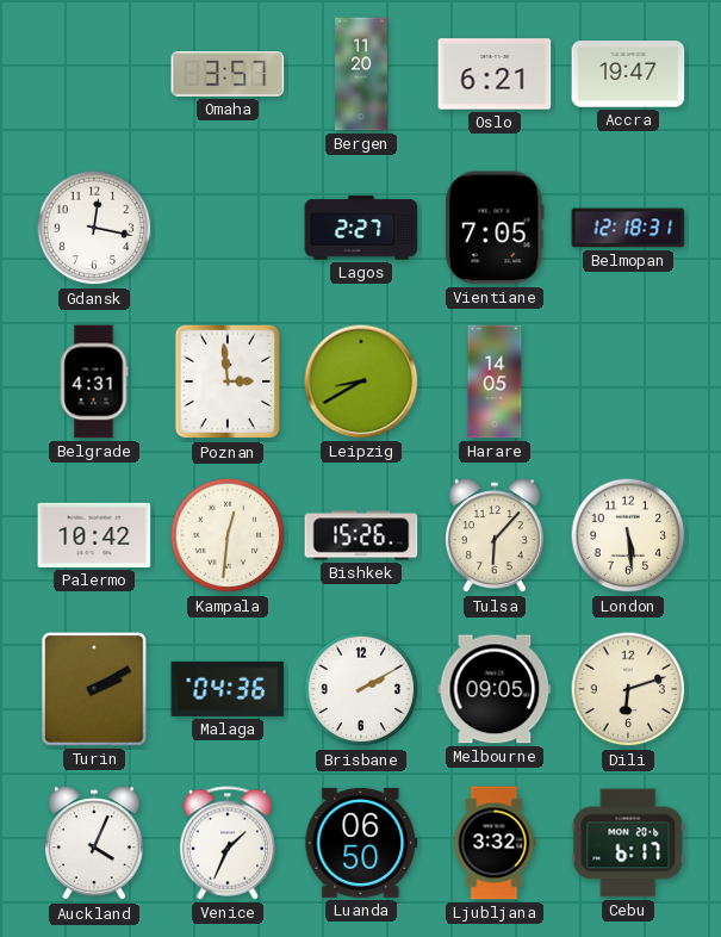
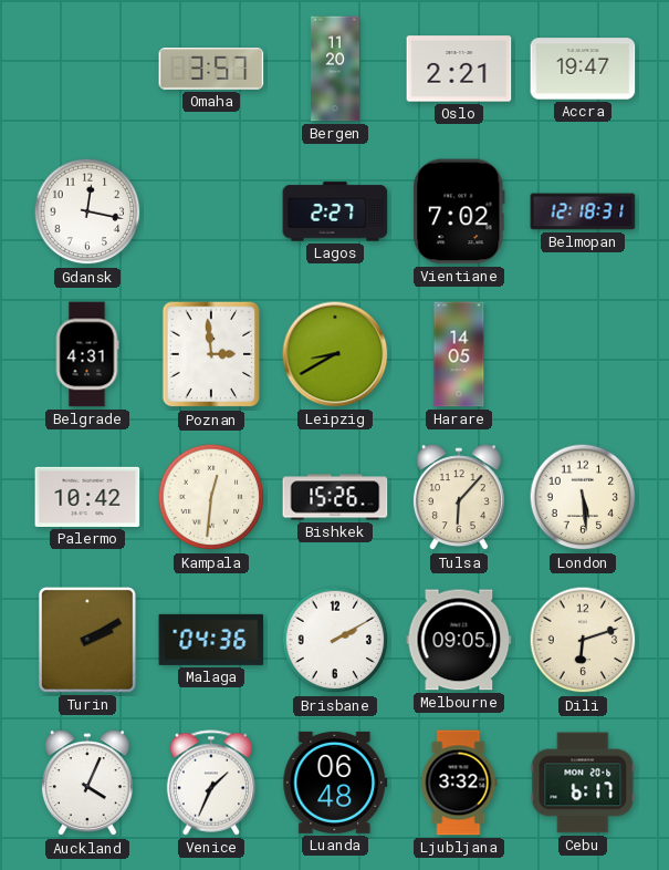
Oslo: 6:21 -> 2:21 (459, 69)
Vientiane: 7:05 -> 7:02 (459, 211)
Luanda: 06:50 -> 06:48 (335, 783)
